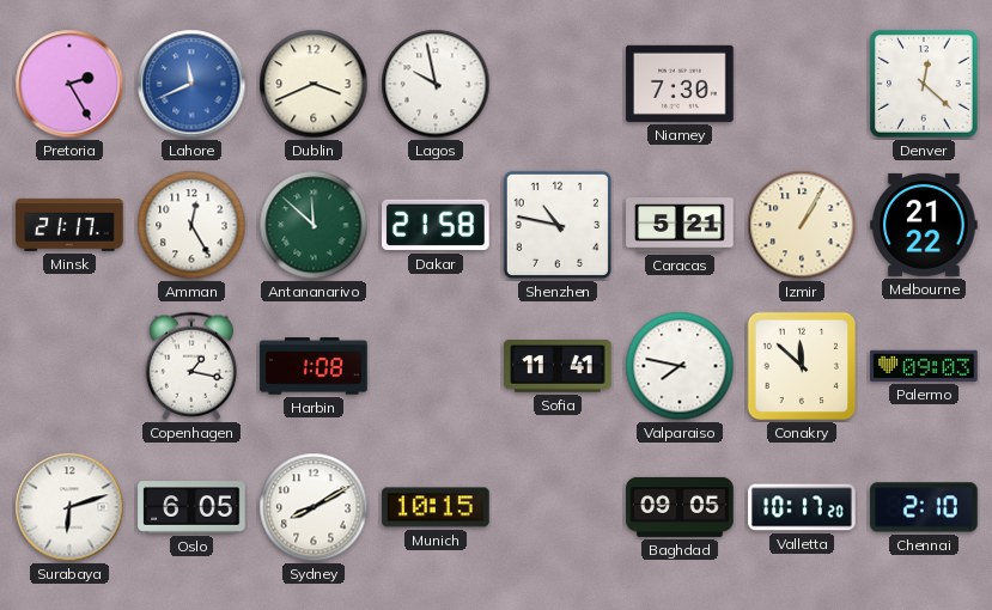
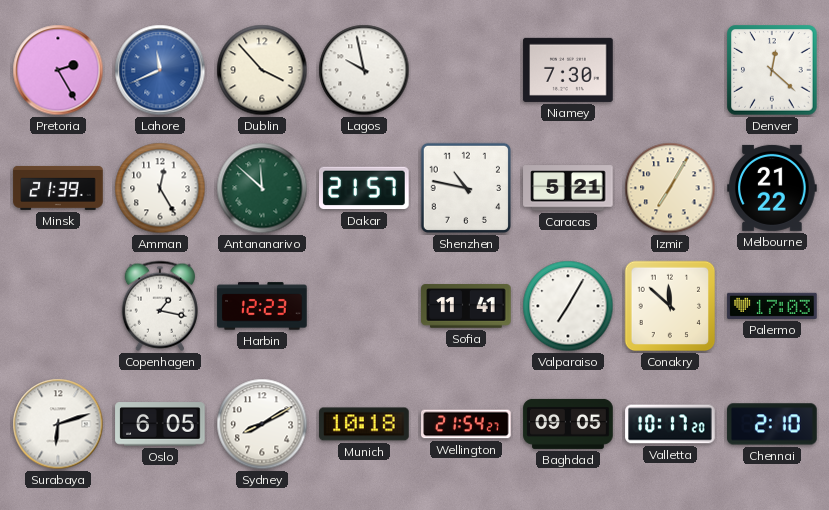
Dublin: 3:41 -> 3:53 (262, 70)
Minsk: 21:17 -> 21:39 (58, 188)
Dakar: 21:58 -> 21:57 (364, 188)
Izmir: 1:05 -> 7:05 (670, 188)
Harbin: 1:08 -> 12:23 (262, 306)
Valparaiso: 7:47 -> 7:05 (568, 306)
Palermo: 09:03 -> 17:03 (772, 306)
Munich: 10:15 -> 10:18 (364, 424)
Wellington: none -> 21:54 (466, 424)
